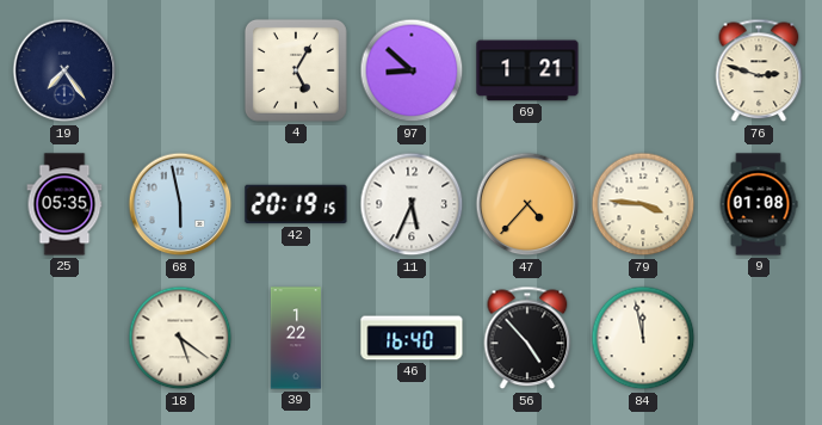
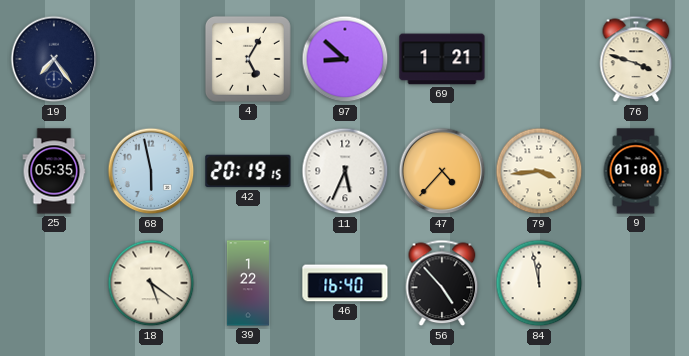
76: 2:48 -> 3:48 (636, 59)
79: 3:46 -> 3:44 (539, 171)
